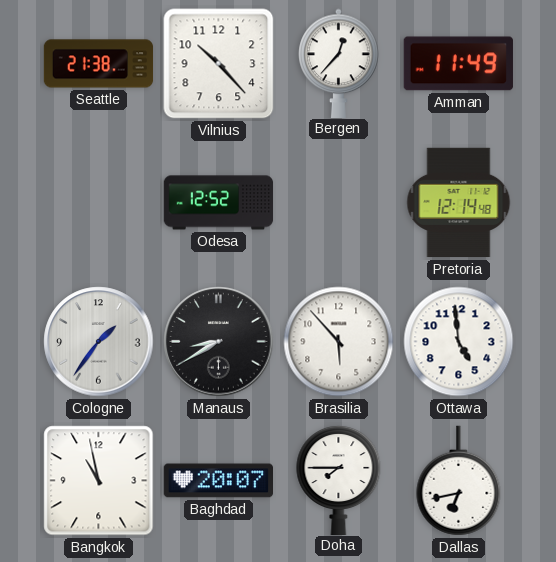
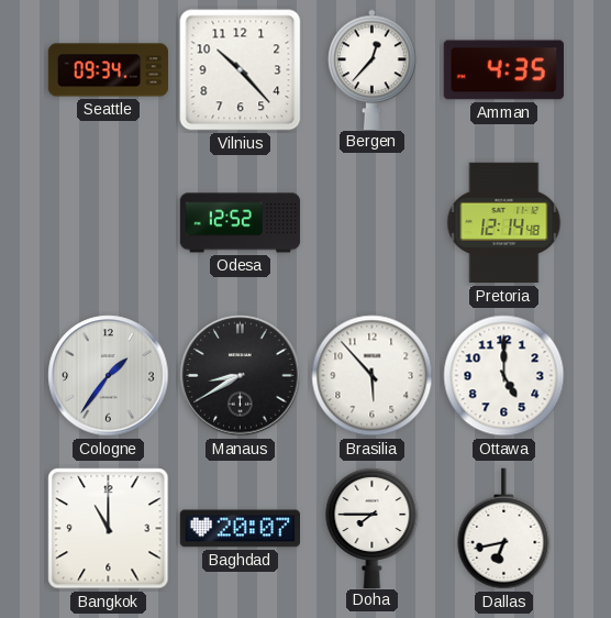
Seattle: 21:38 -> 09:34 (109, 70)
Amman: 11:49 -> 4:35 (503, 70)
Ottawa: 4:59 -> 5:00 (504, 376)
Bangkok: 10:58 -> 11:00 (109, 529)
